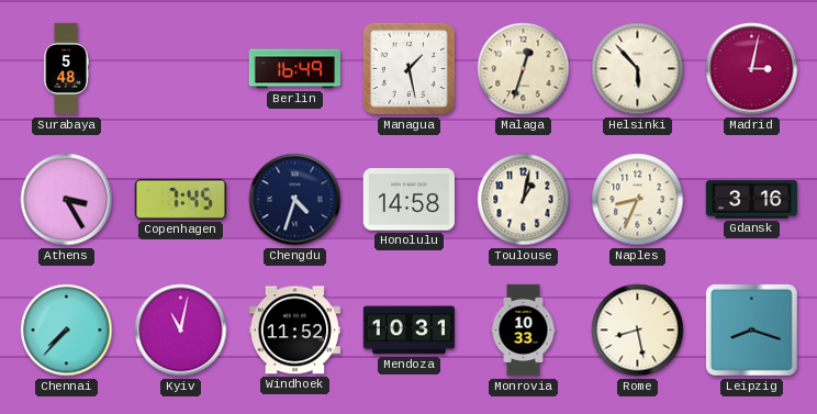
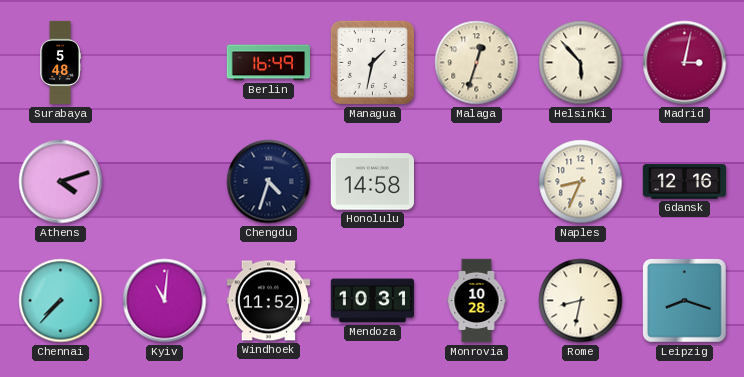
Managua: 1:28 -> 1:32 (372, 62)
Athens: 3:25 -> 4:12 (61, 182)
Copenhagen: 7:45 -> none (180, 199)
Toulouse: 1:02 -> none (524, 200)
Gdansk: 3:16 -> 12:16 (685, 182)
Kyiv: 11:02 -> 11:01 (165, 301)
Monrovia: 10:33 -> 10:28 (477, 301)
Rome: 8:28 -> 8:32 (581, 301)
